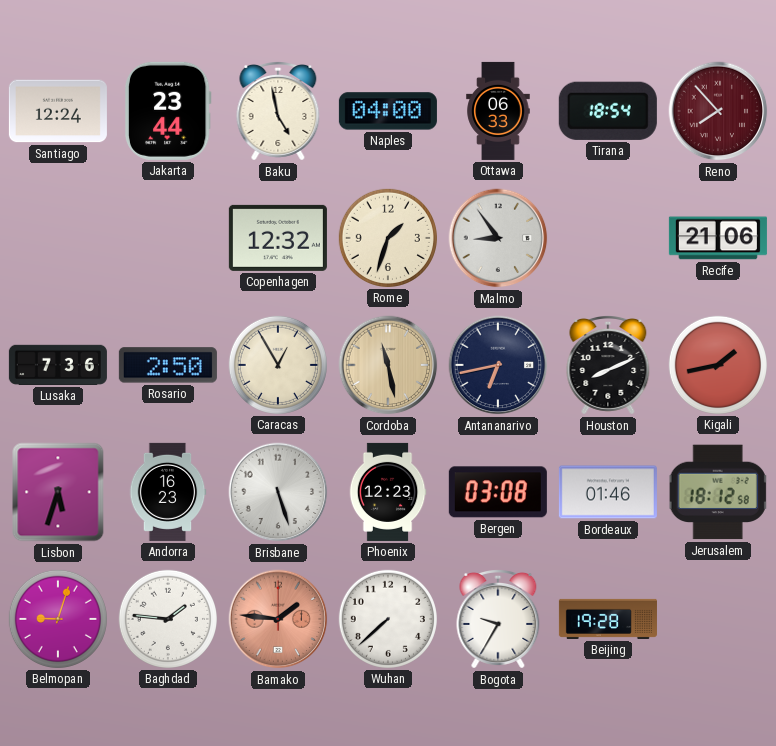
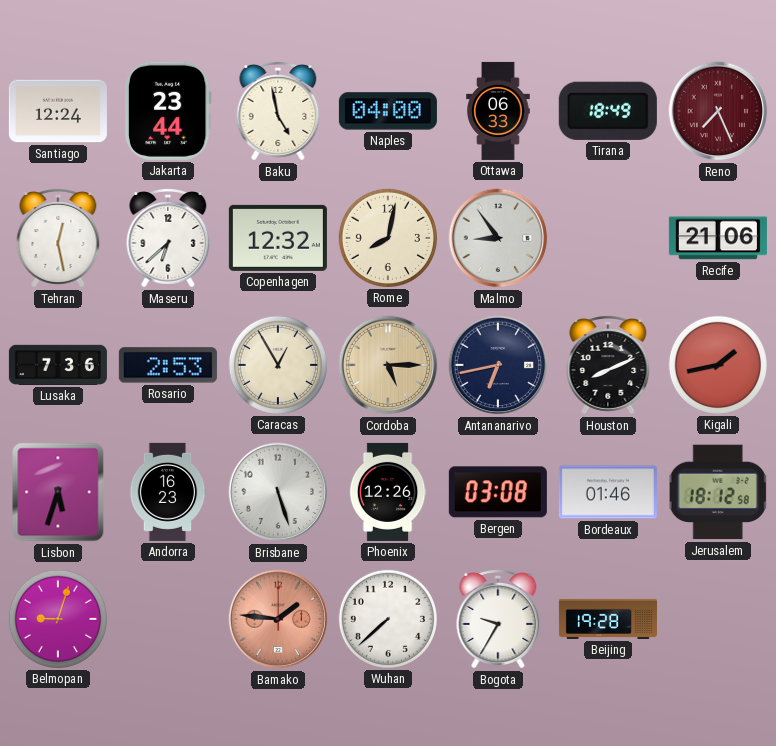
Tirana: 18:54 -> 18:49 (608, 111)
Reno: 7:53 -> 7:26 (718, 111)
Tehran: none -> 12:28 (58, 239)
Maseru: none -> 6:38 (168, 239)
Rome: 1:33 -> 8:02 (388, 238)
Rosario: 2:50 -> 2:53 (168, 365)
Cordoba: 11:28 -> 5:15 (388, 365)
Phoenix: 12:23 -> 12:26 (388, 492)
Baghdad: 1:46 -> none (168, 619)
